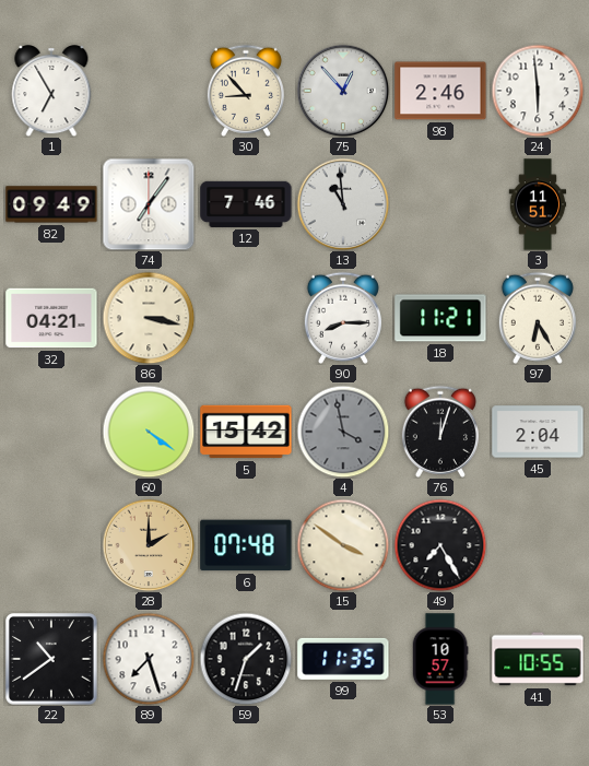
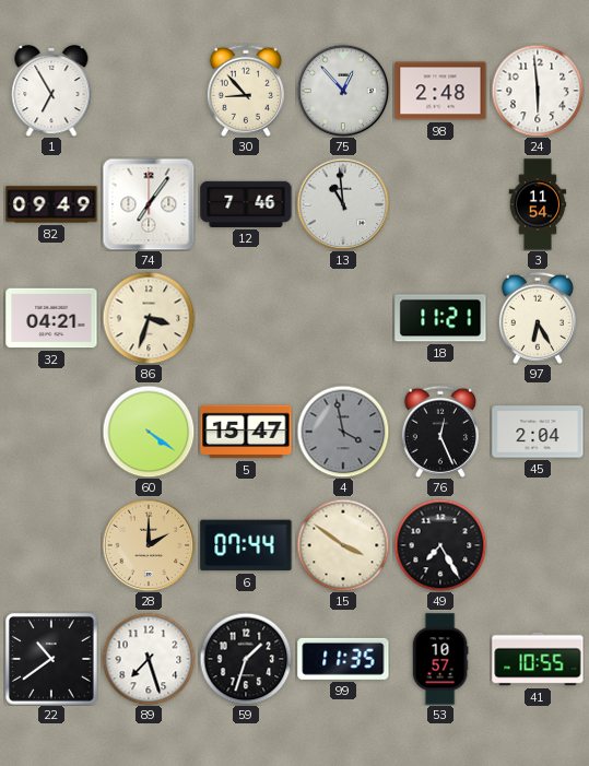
98: 2:46 -> 2:48 (440, 91)
3: 11:51 -> 11:54 (538, 204)
86: 3:17 -> 3:33 (149, 318)
90: 8:15 -> none (343, 318)
5: 15:42 -> 15:47 (246, 432)
76: 12:03 -> 12:26 (440, 432)
6: 07:48 -> 07:44 (246, 545)
